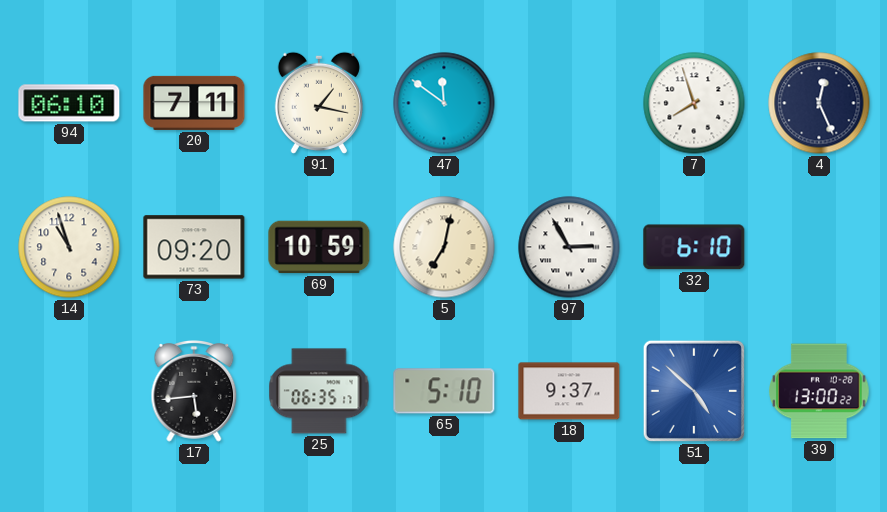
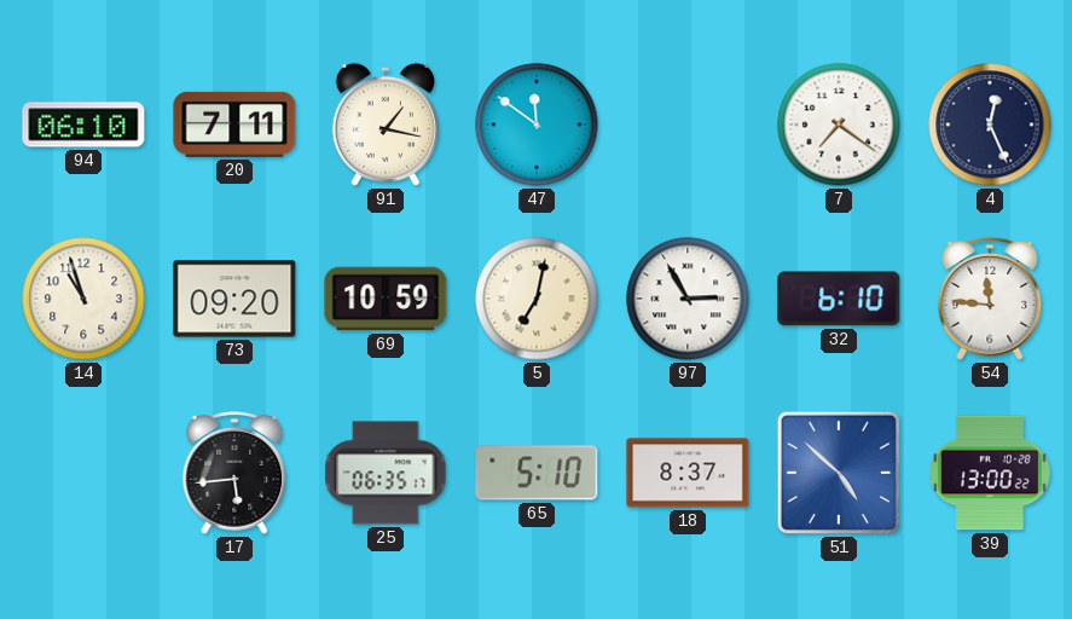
7: 7:57 -> 7:21 (839, 125)
54: none -> 11:46 (990, 300)
18: 9:37 -> 8:37 (688, 473)
